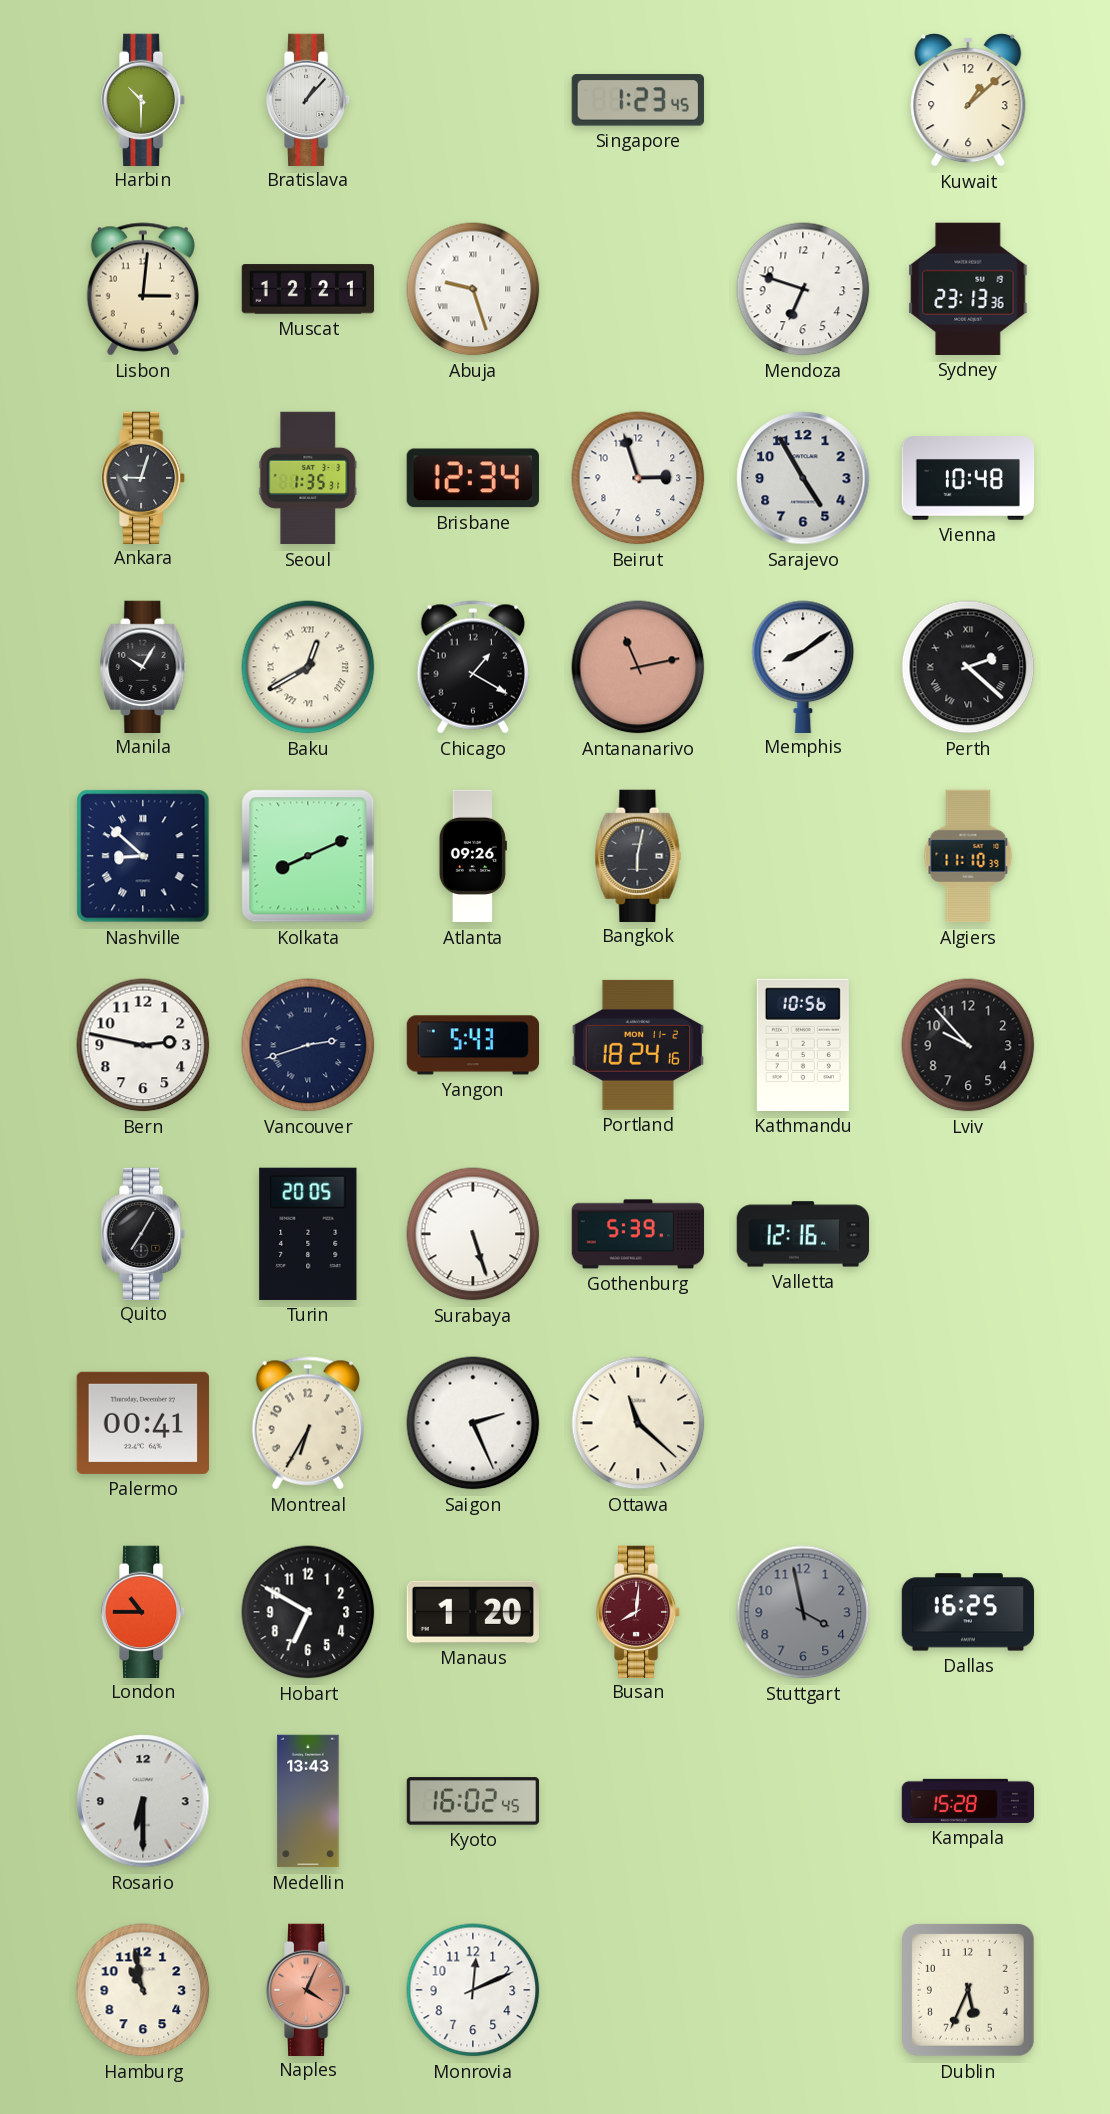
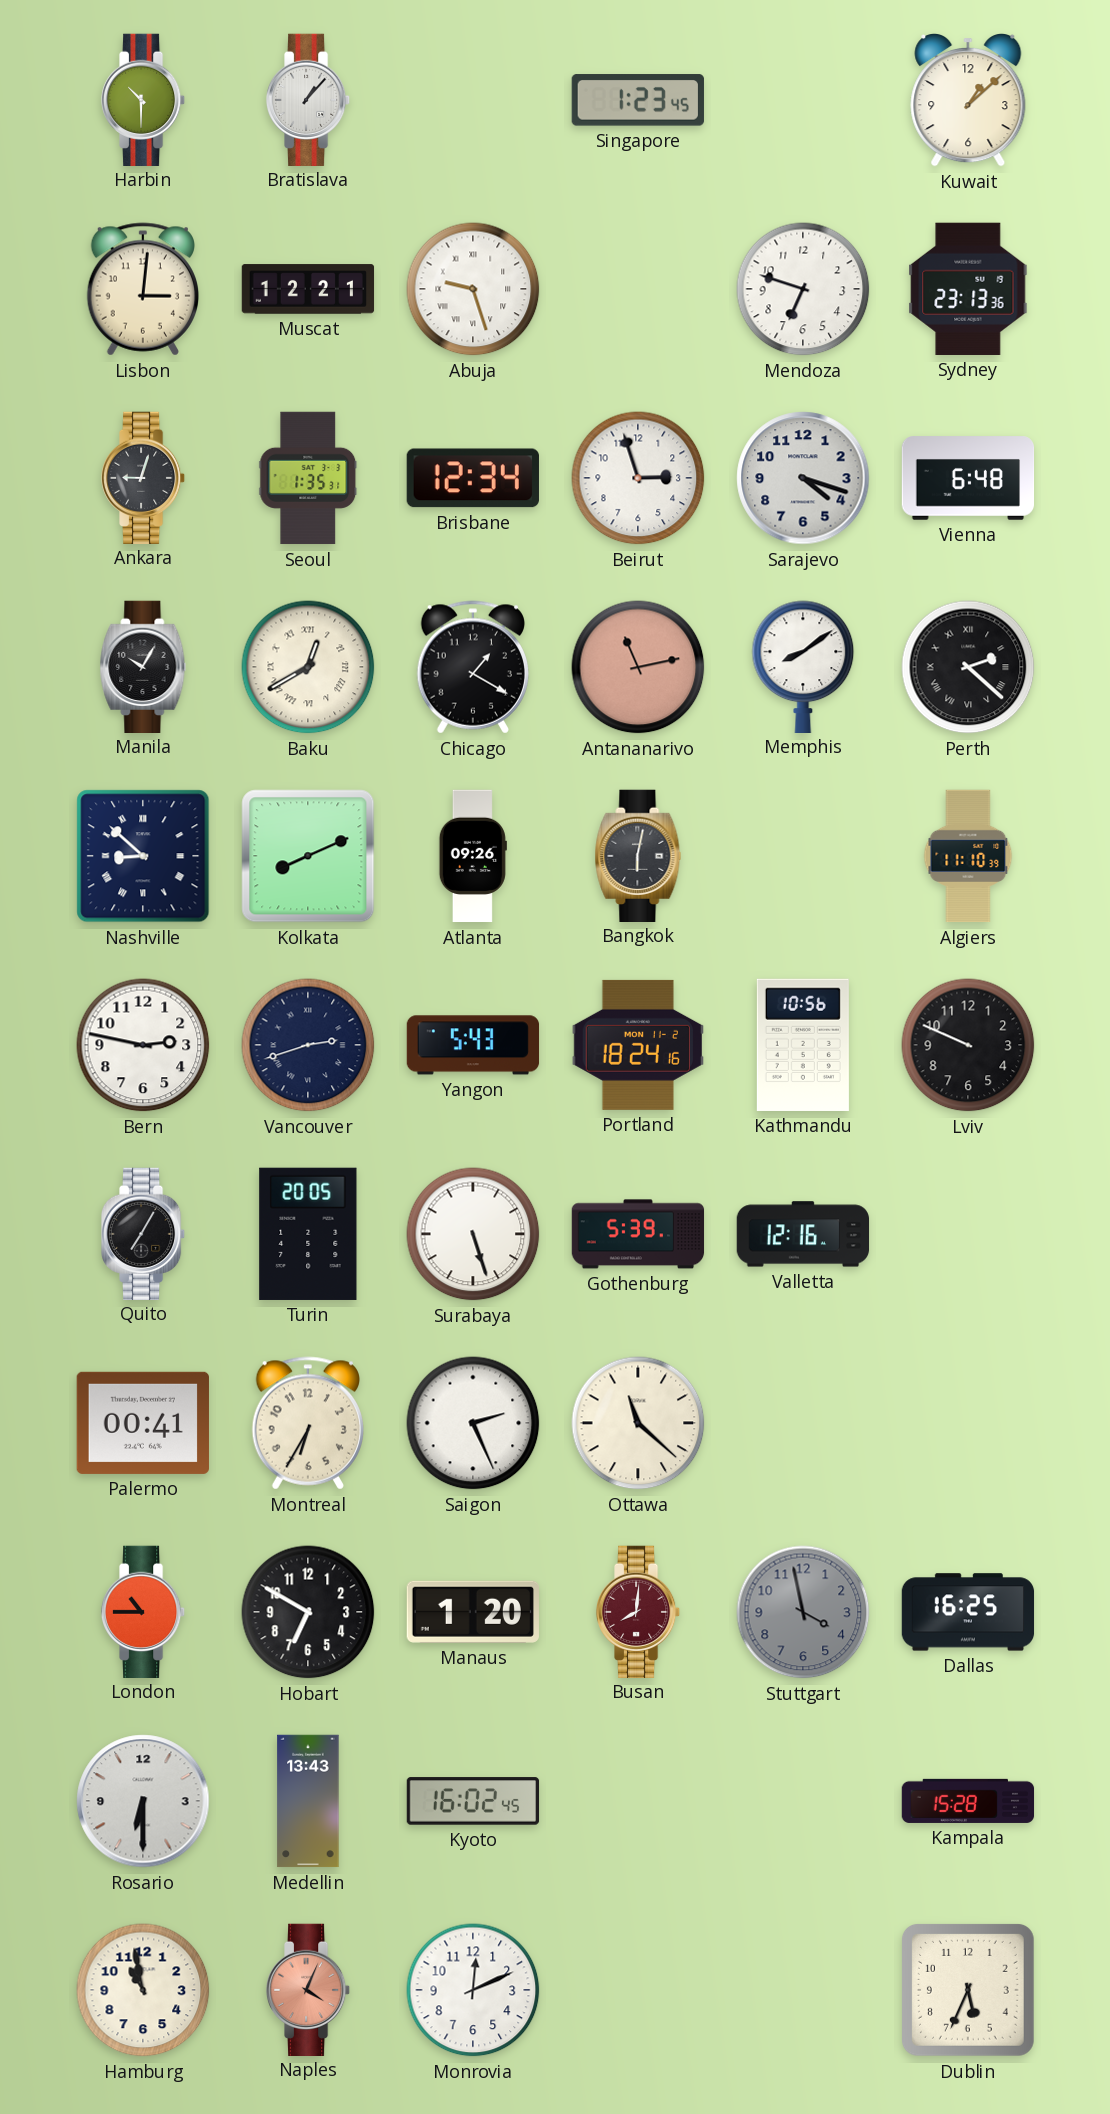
Sarajevo: 4:55 -> 4:18 (803, 478)
Vienna: 10:48 -> 6:48 (968, 478)
Lviv: 9:53 -> 9:49 (968, 1045)
